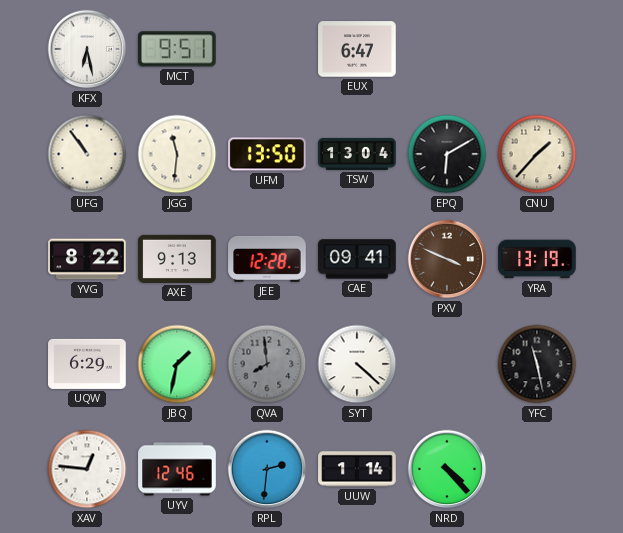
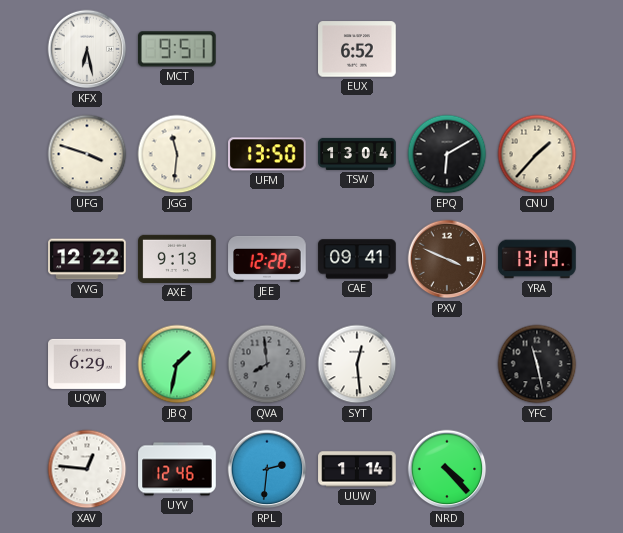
EUX: 6:47 -> 6:52 (357, 49)
UFG: 10:54 -> 3:48 (87, 154)
YVG: 8:22 -> 12:22 (87, 259)
SYT: 4:22 -> 12:29 (357, 364)
